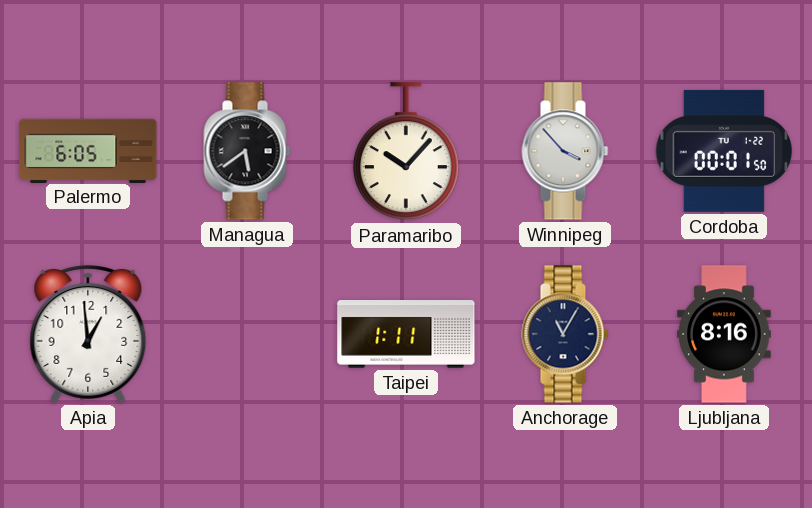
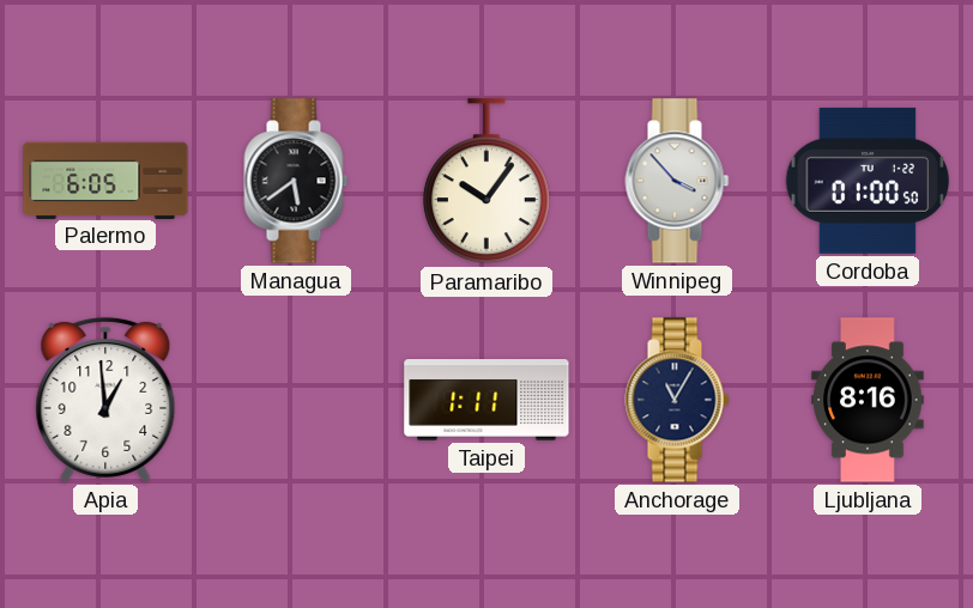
Paramaribo: 10:07 -> 10:06 (486, 182)
Cordoba: 00:01 -> 01:00 (868, 181)
